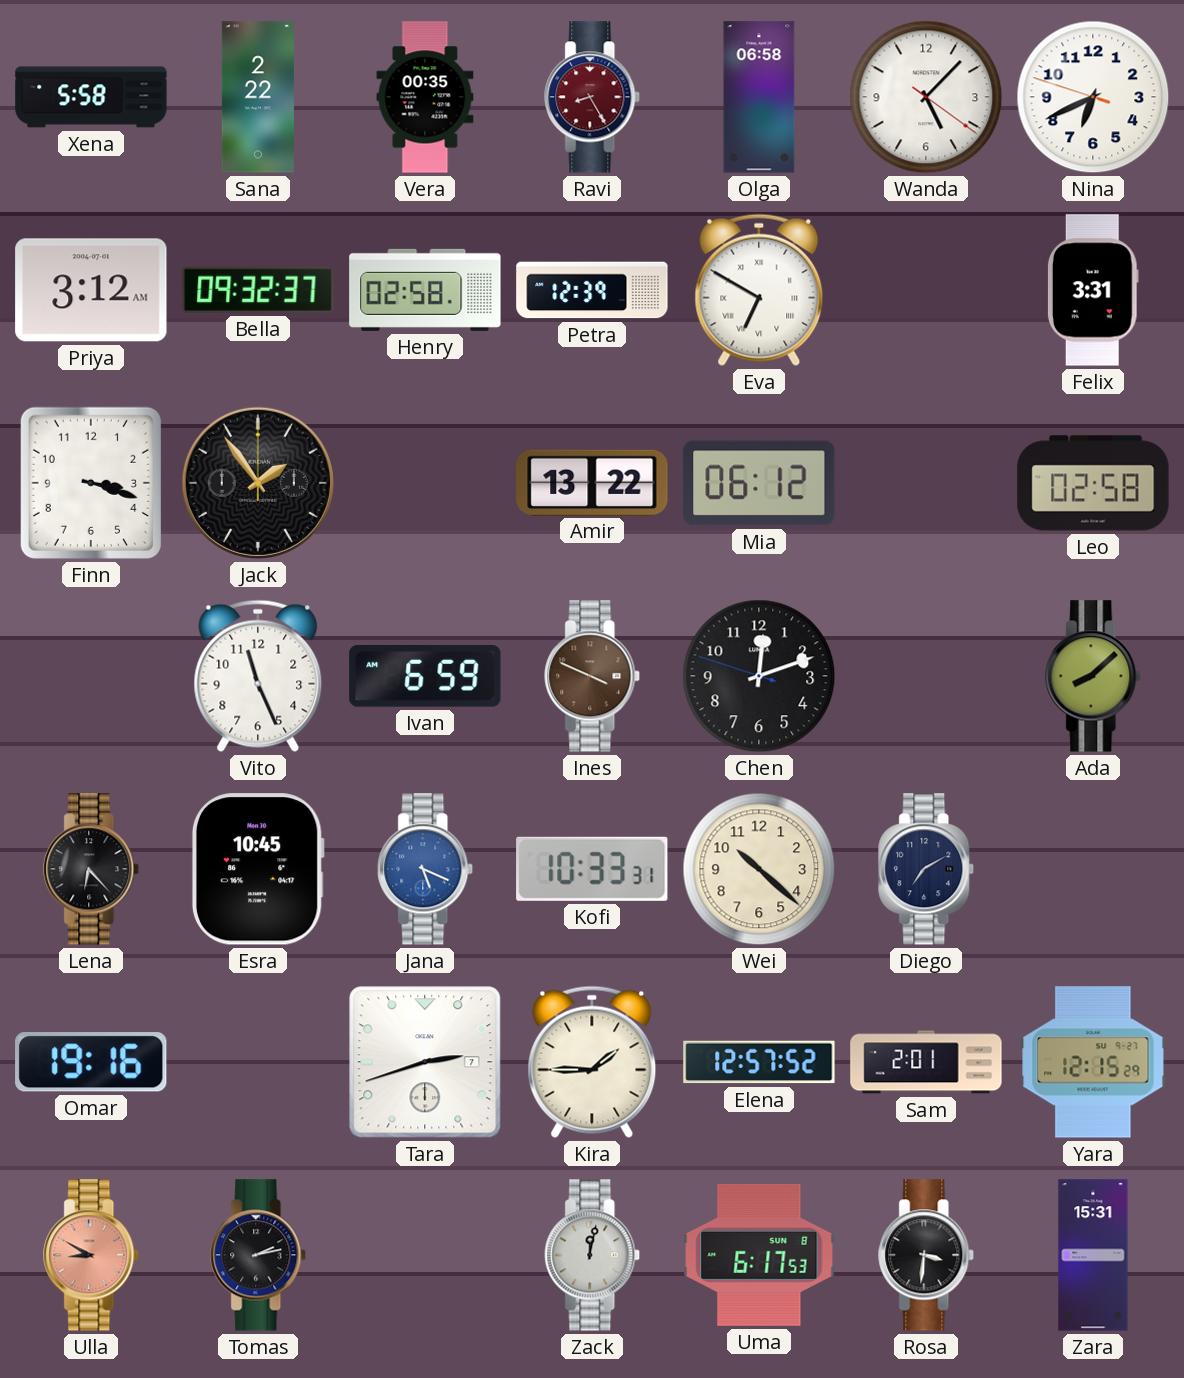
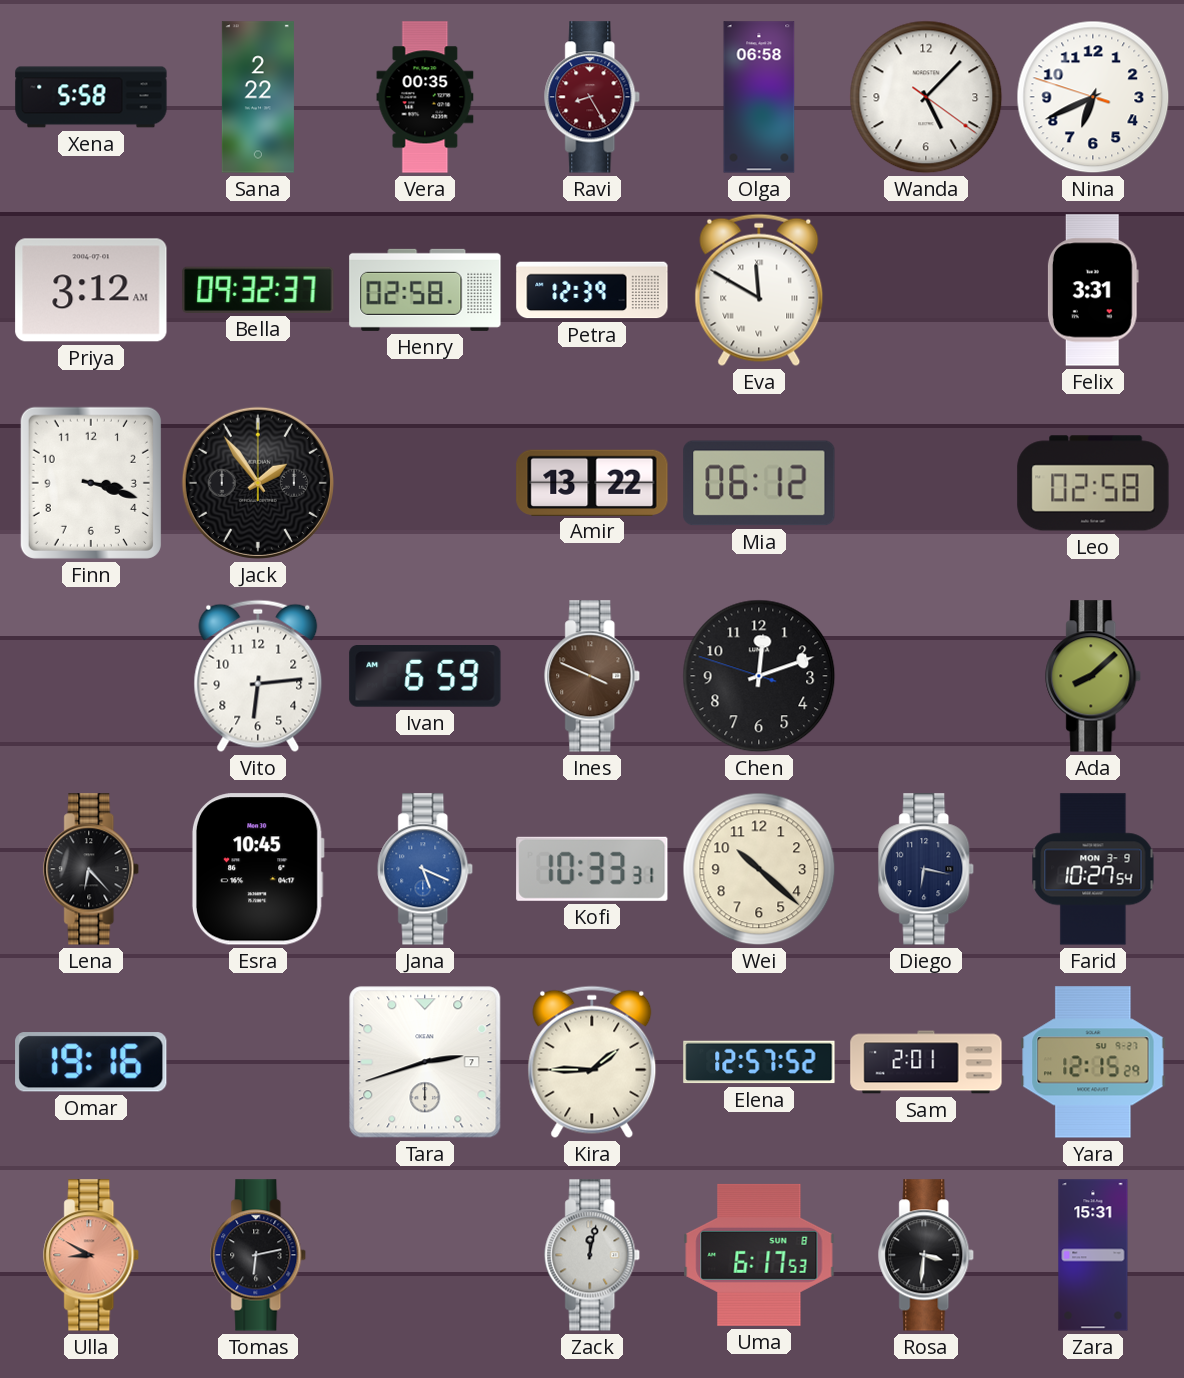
Eva: 6:50 -> 11:50 (759, 290)
Vito: 11:26 -> 6:14 (258, 676)
Diego: 7:10 -> 6:17 (927, 869)
Farid: none -> 10:27 (1093, 869)
Tomas: 2:13 -> 6:13 (259, 1255)
